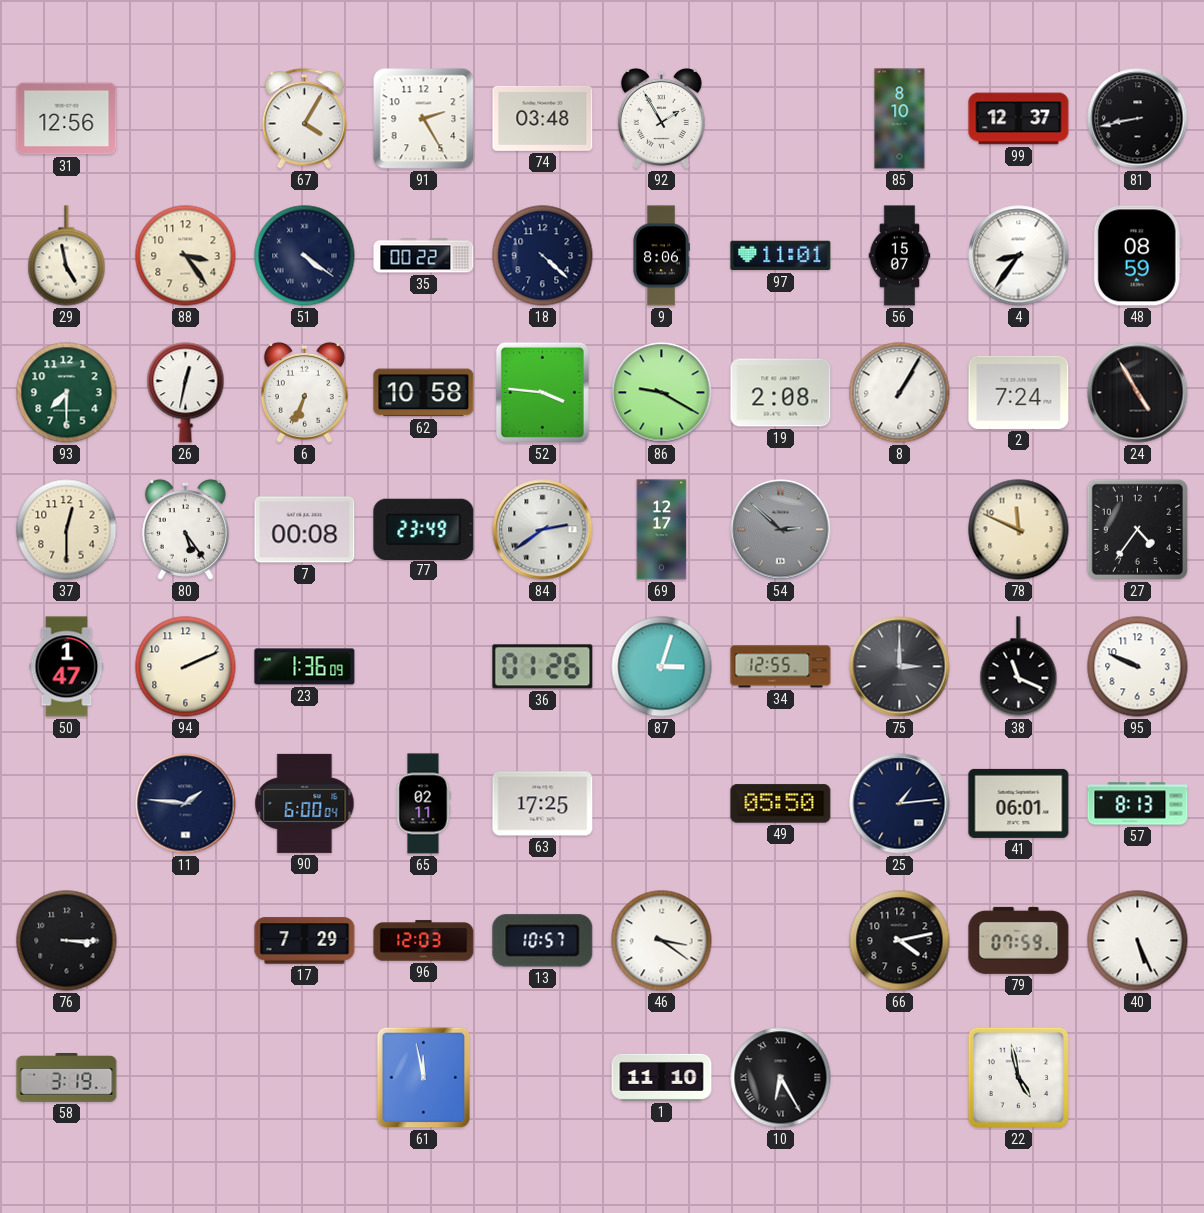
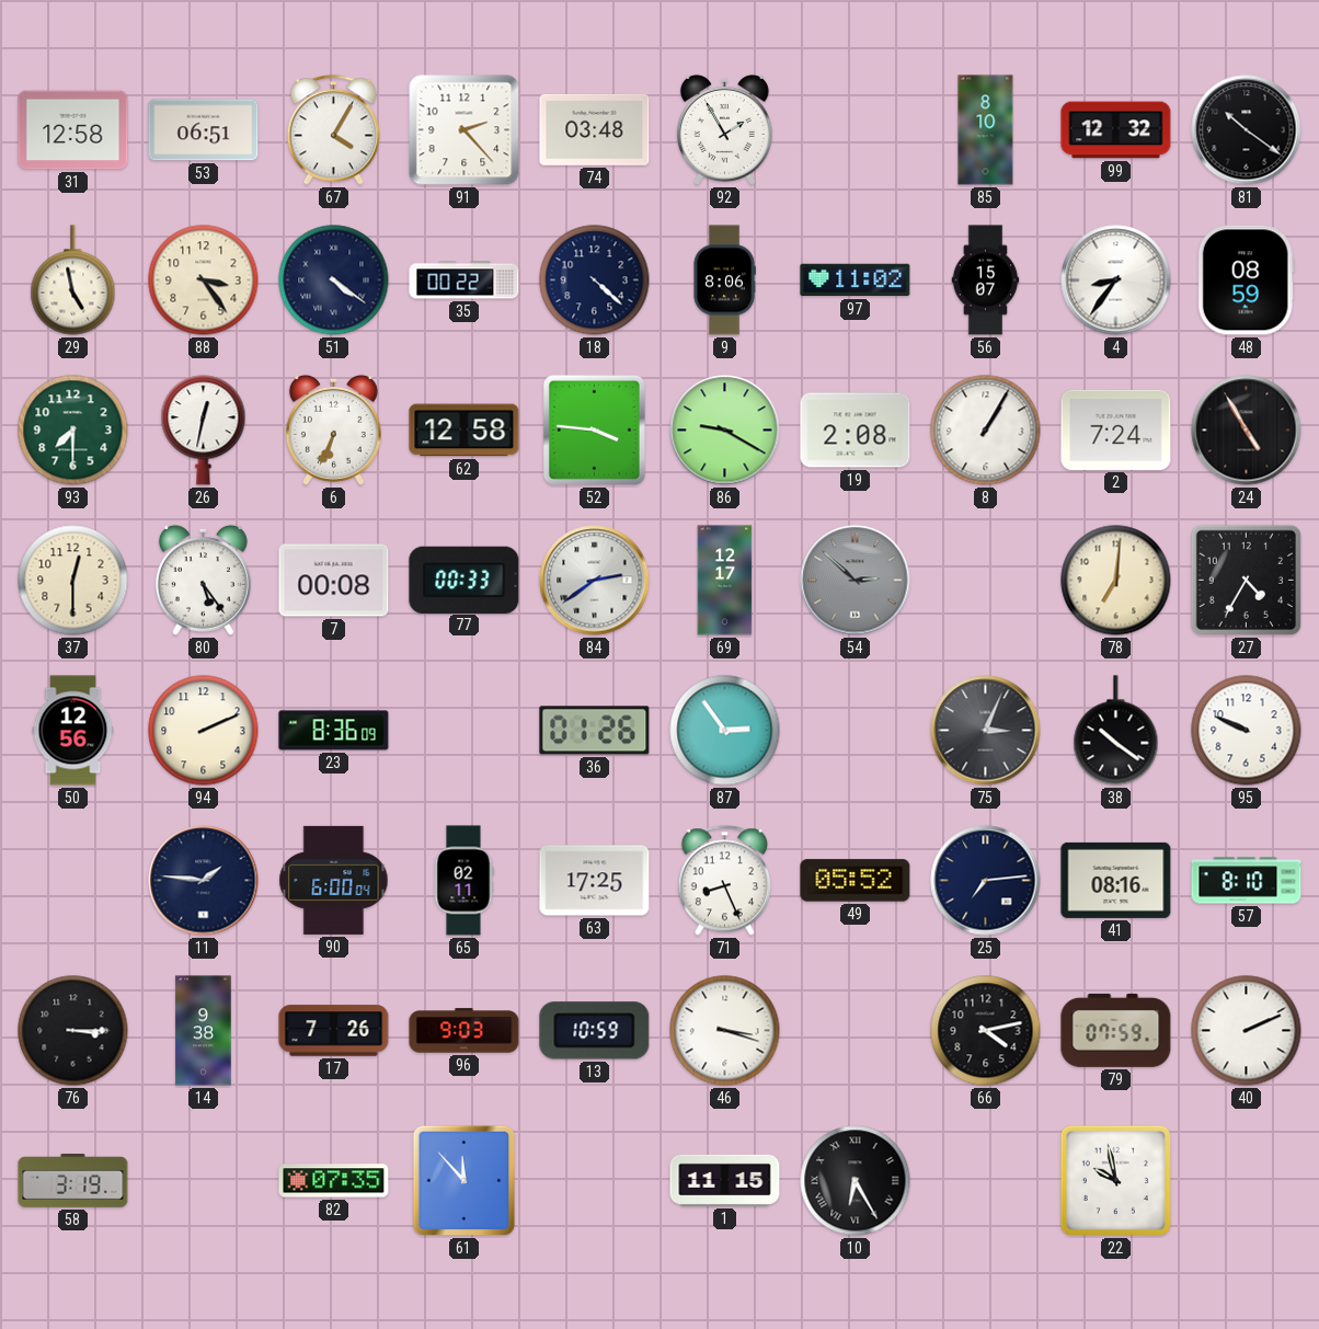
31: 12:56 -> 12:58 (73, 130)
53: none -> 06:51 (204, 130)
91: 2:25 -> 2:23 (464, 130)
99: 12:37 -> 12:32 (1116, 130)
81: 8:43 -> 10:21 (1247, 130)
97: 11:01 -> 11:02 (856, 280)
62: 10:58 -> 12:58 (464, 431)
77: 23:49 -> 00:33 (464, 580)
78: 11:49 -> 7:01 (1116, 581)
27: 4:36 -> 4:35 (1246, 580)
50: 1:47 -> 12:56 (73, 731)
23: 1:36 -> 8:36 (334, 731)
87: 3:03 -> 2:54 (725, 731)
34: 12:55 -> none (781, 667)
75: 3:00 -> 3:04 (986, 731)
38: 11:19 -> 10:21 (1116, 731)
71: none -> 8:26 (724, 881)
49: 05:50 -> 05:52 (856, 881)
25: 1:14 -> 7:14 (986, 881)
41: 06:01 -> 08:16 (1116, 880)
57: 8:13 -> 8:10 (1247, 881)
14: none -> 9:38 (204, 1031)
17: 7:29 -> 7:26 (334, 1031)
96: 12:03 -> 9:03 (464, 1031)
13: 10:57 -> 10:59 (595, 1031)
46: 3:21 -> 3:18 (725, 1031)
40: 5:26 -> 2:11 (1247, 1031)
82: none -> 07:35 (334, 1181)
61: 11:58 -> 11:53 (464, 1181)
1: 11:10 -> 11:15 (725, 1180)
22: 4:58 -> 9:58 (1115, 1180)
